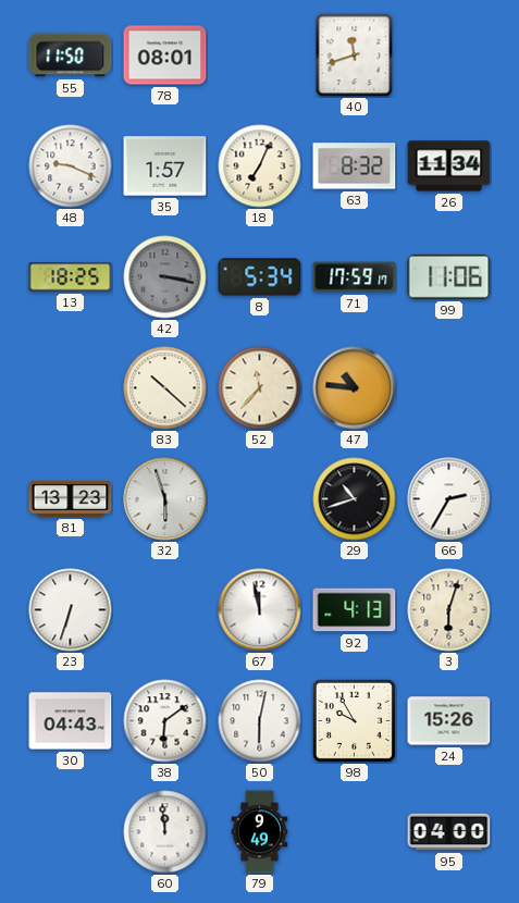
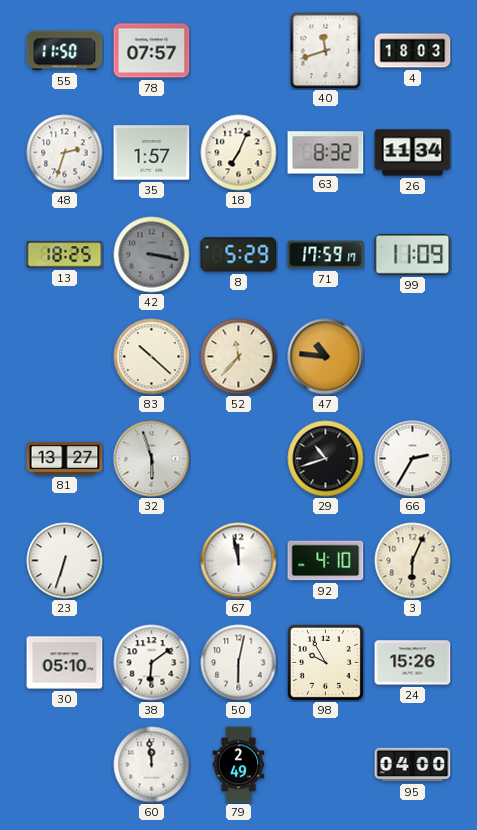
78: 08:01 -> 07:57 (152, 51)
4: none -> 18:03 (413, 51)
48: 9:19 -> 2:33 (65, 153)
8: 5:34 -> 5:29 (239, 255)
99: 11:06 -> 11:09 (413, 254)
81: 13:23 -> 13:27 (65, 458)
92: 4:13 -> 4:10 (326, 561)
3: 6:03 -> 6:04 (413, 561)
30: 04:43 -> 05:10 (65, 663)
79: 9:49 -> 2:49 (239, 765)
